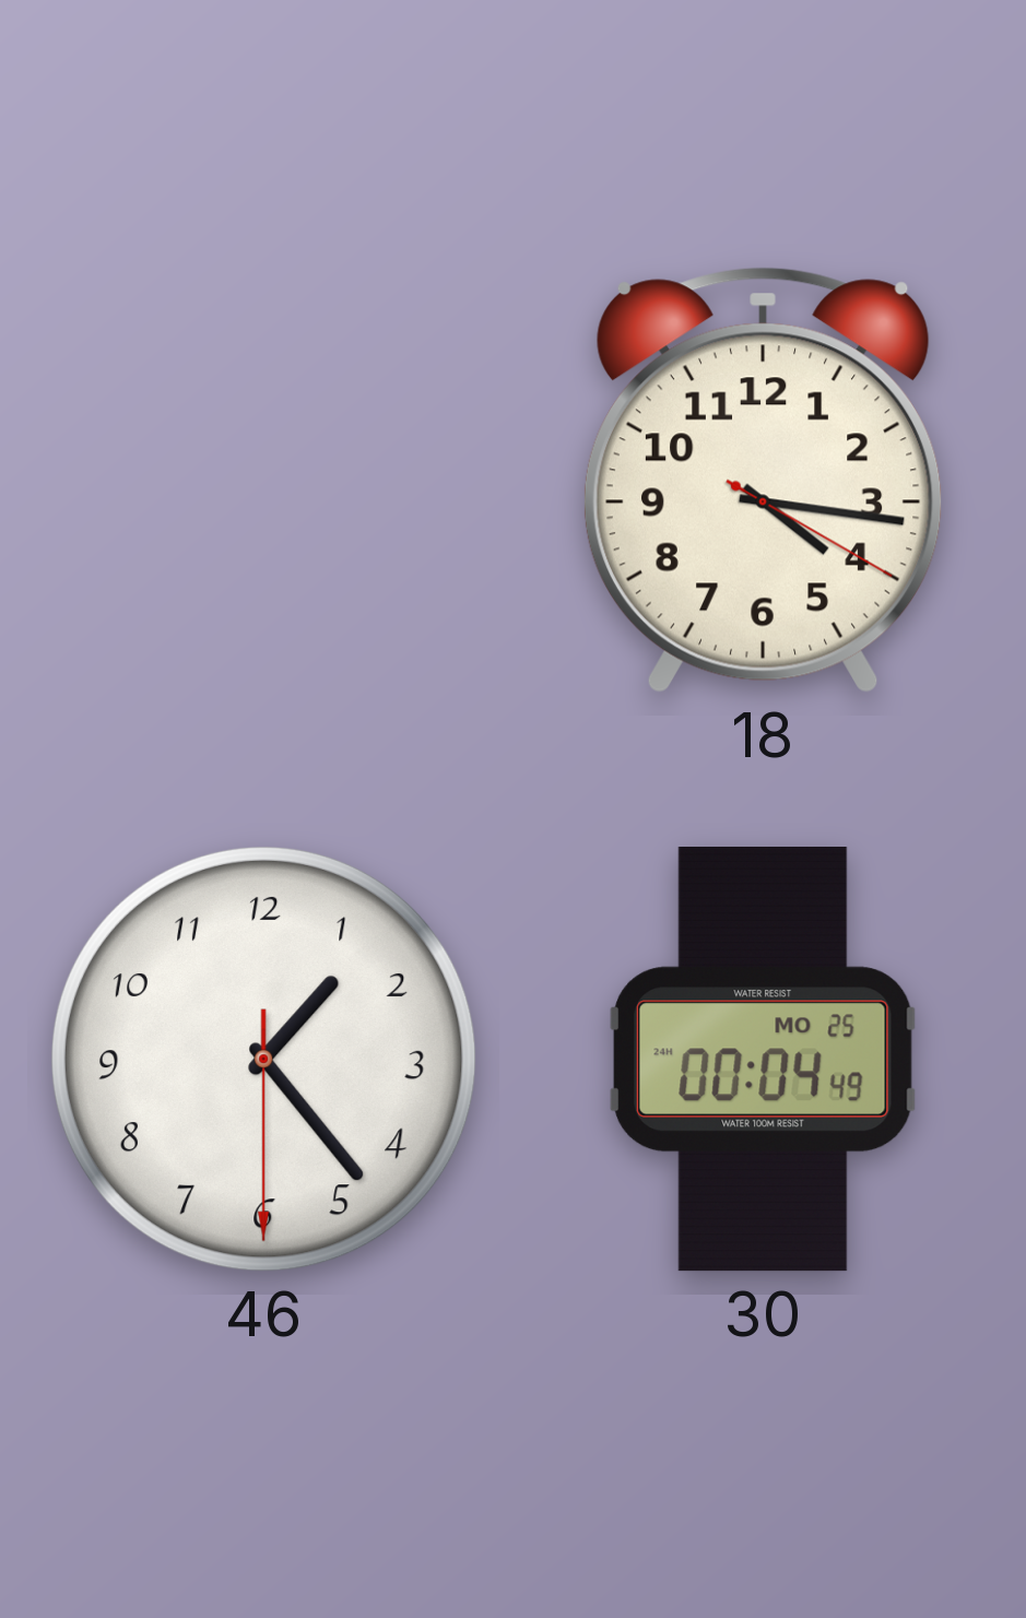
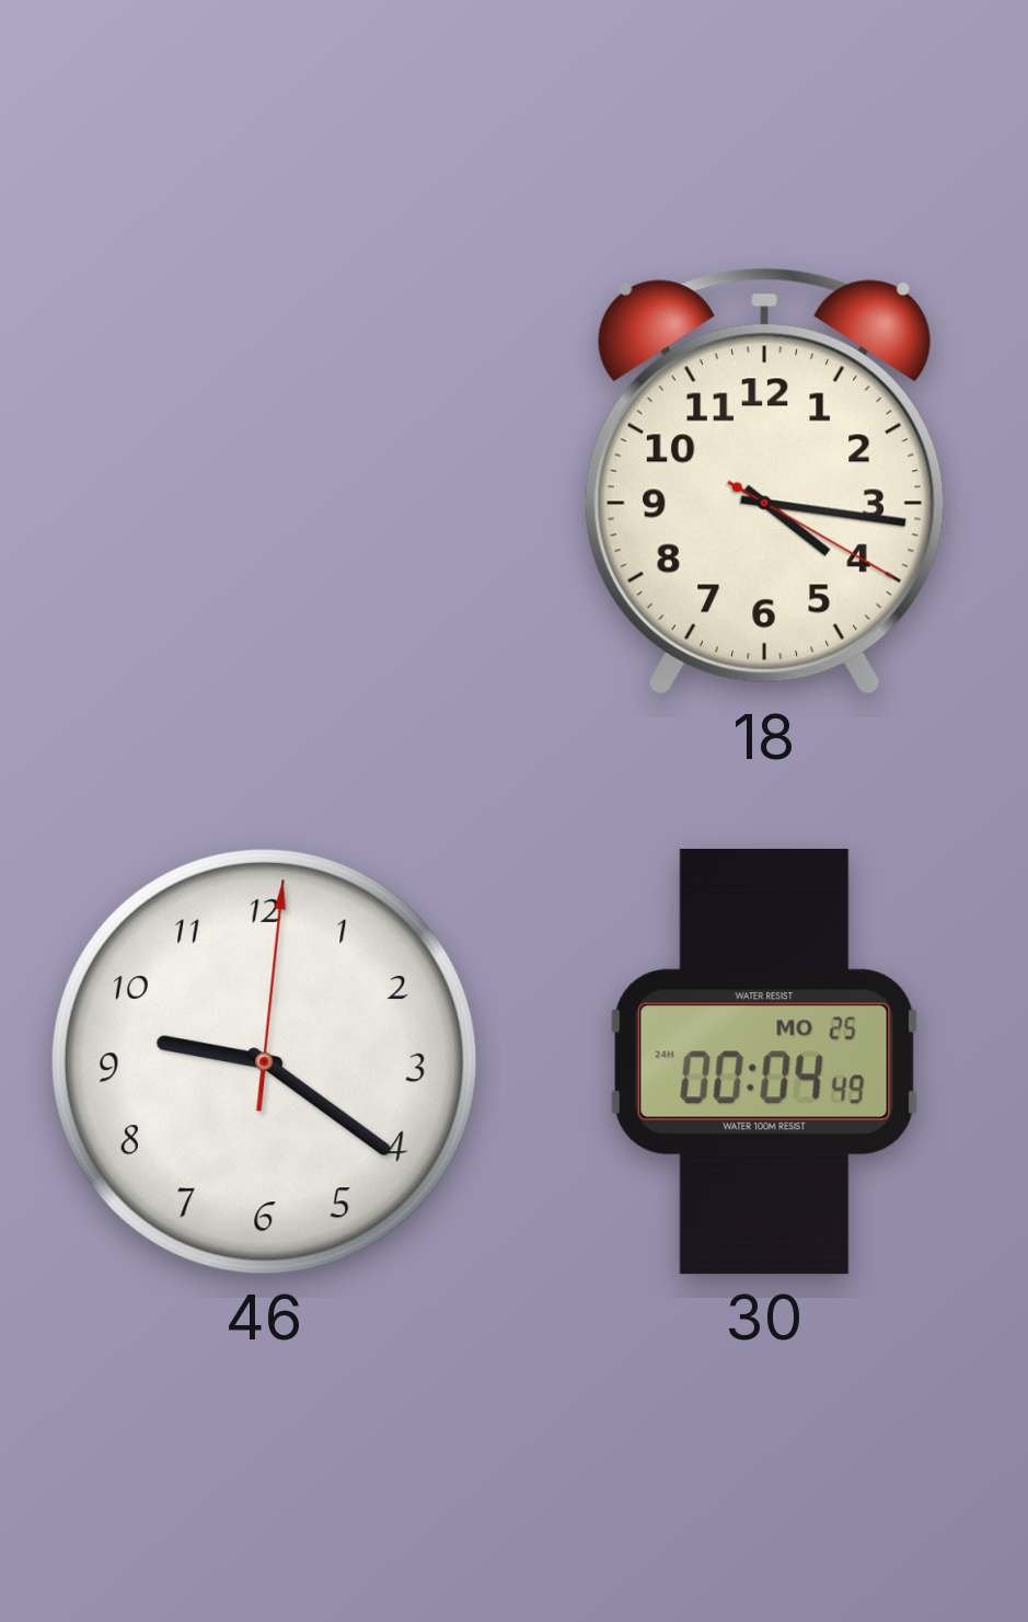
46: 1:23 -> 9:21 (264, 1061)
